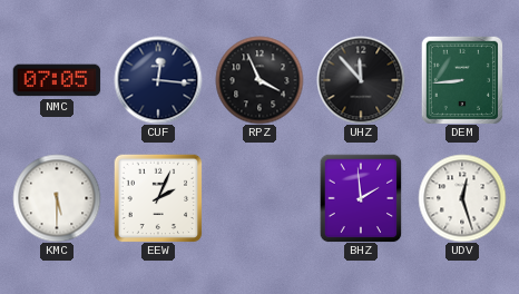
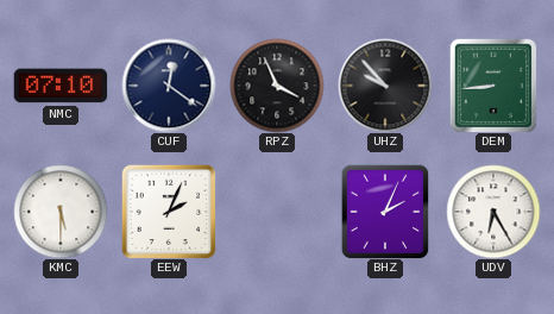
NMC: 07:05 -> 07:10 (61, 86)
CUF: 12:16 -> 12:21 (169, 86)
UHZ: 11:53 -> 9:53 (385, 86)
BHZ: 1:59 -> 2:04 (385, 212)
UDV: 12:27 -> 6:25 (493, 212)
